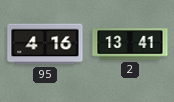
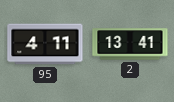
95: 4:16 -> 4:11 (45, 44)
